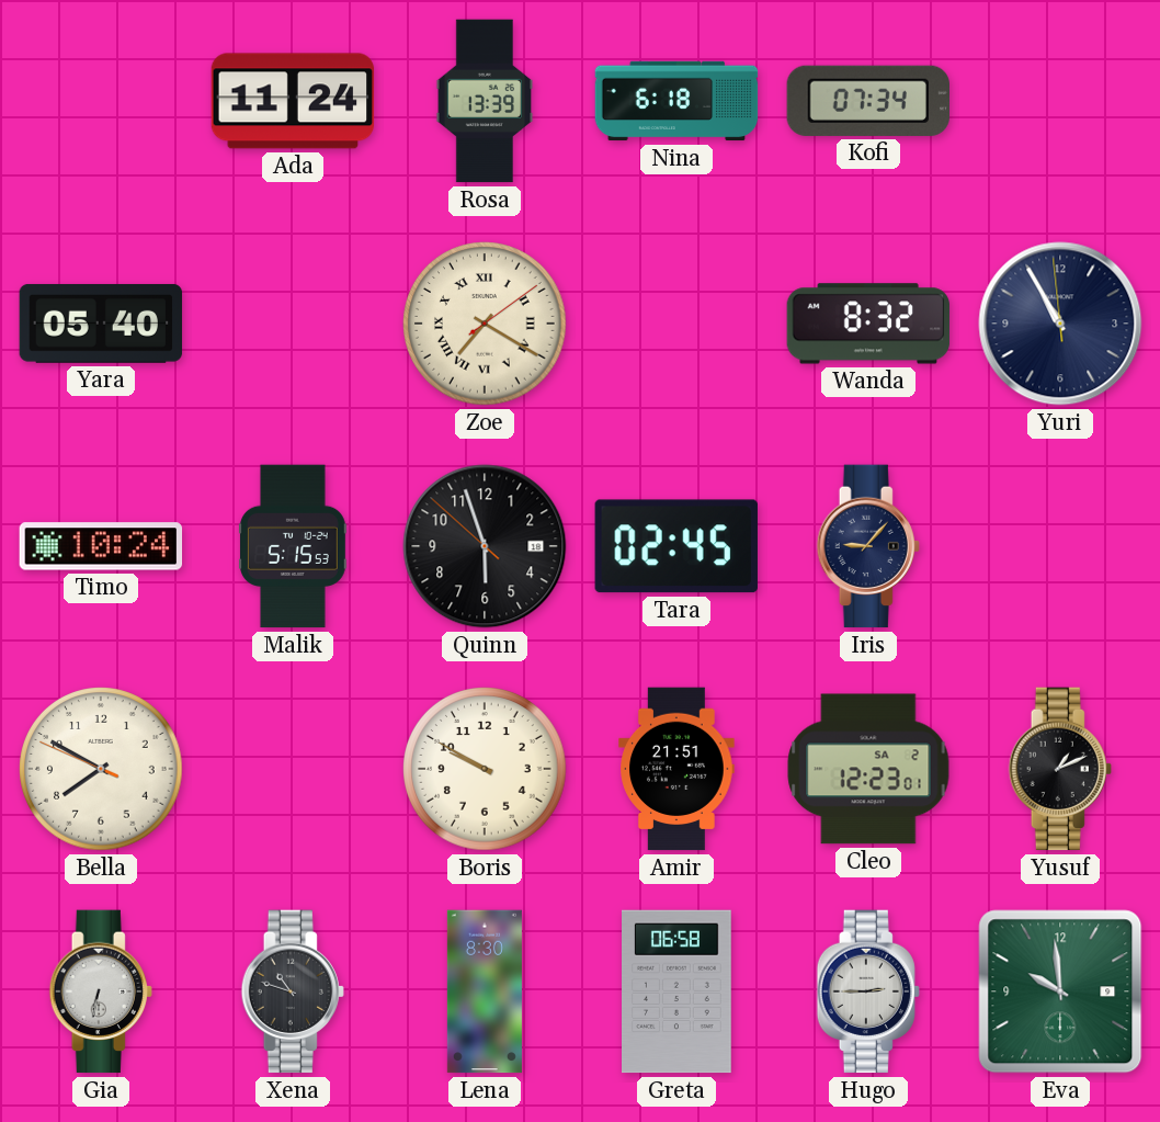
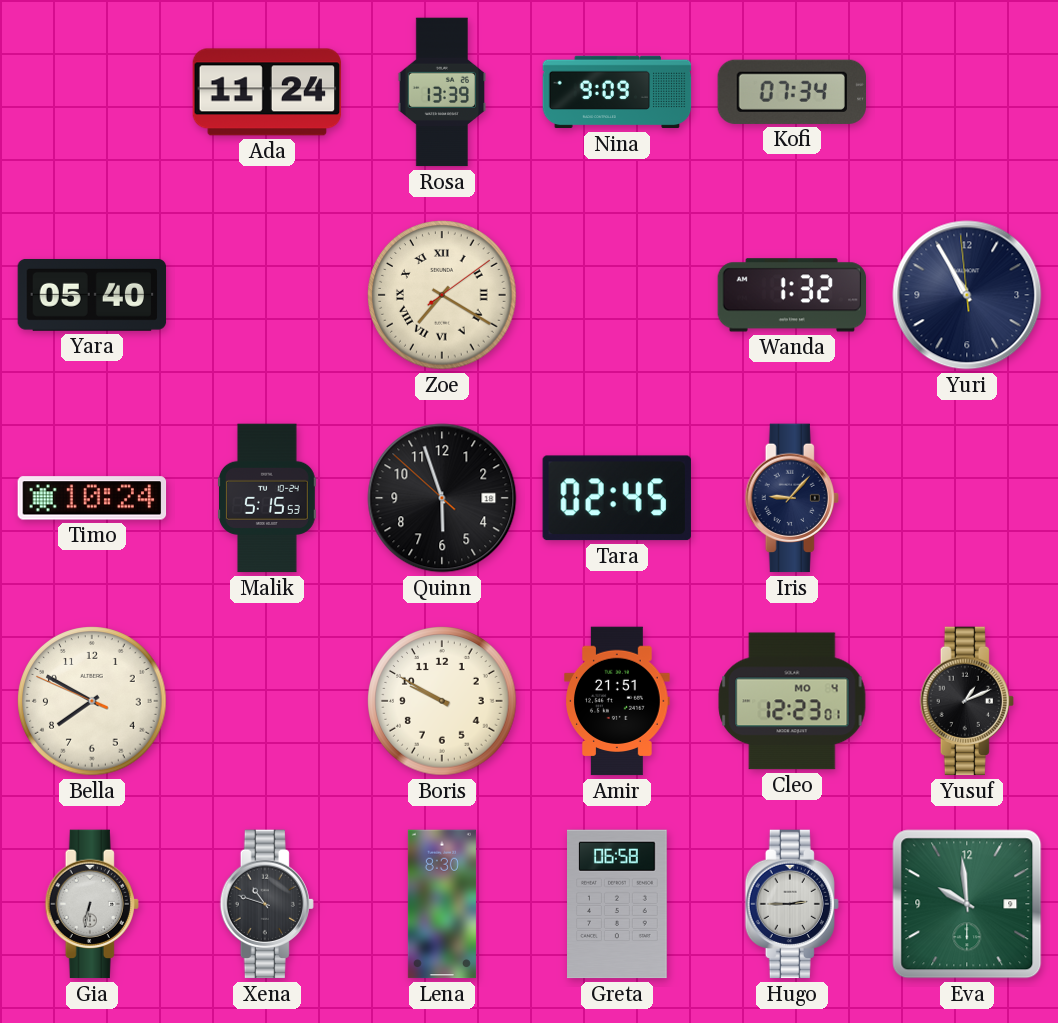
Nina: 6:18 -> 9:09 (617, 92)
Wanda: 8:32 -> 1:32 (792, 295)
Cleo date: SA 2 -> MO 4 (792, 701)
